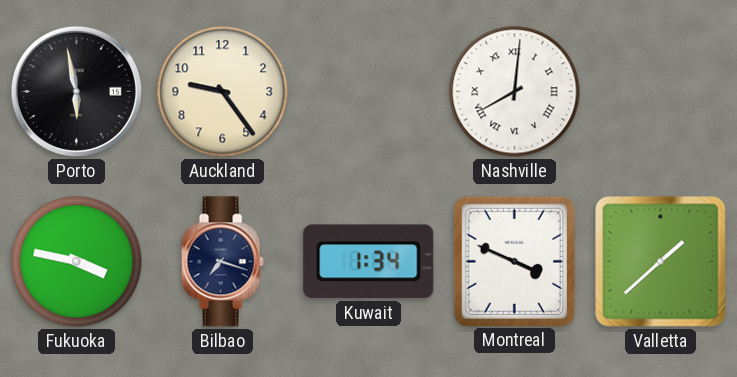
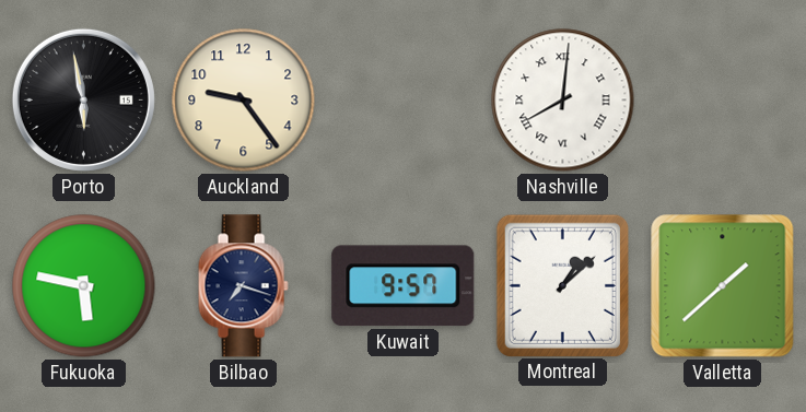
Fukuoka: 3:47 -> 5:47 (84, 286)
Kuwait: 1:34 -> 9:57 (404, 286)
Montreal: 3:49 -> 1:08 (562, 285)
